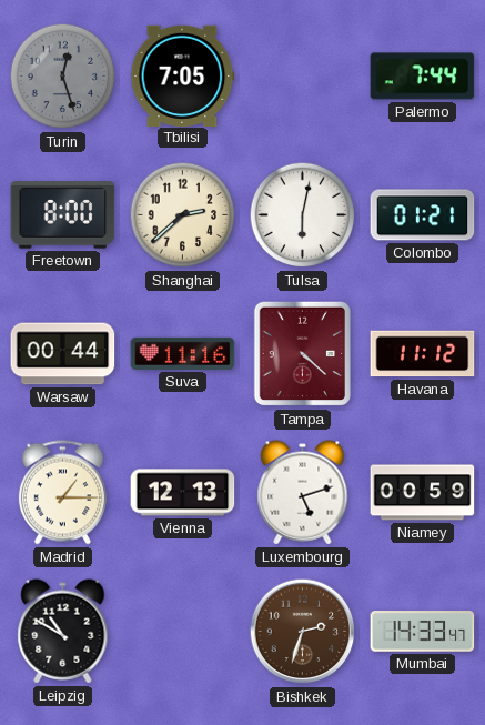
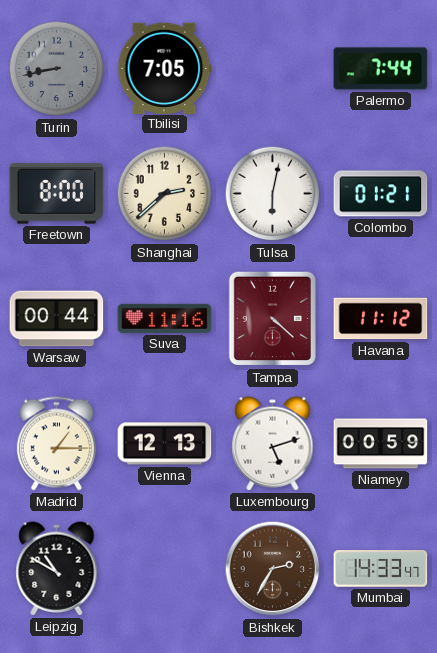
Turin: 12:27 -> 8:43 (57, 69)
Bishkek: 2:33 -> 2:35 (273, 569)
